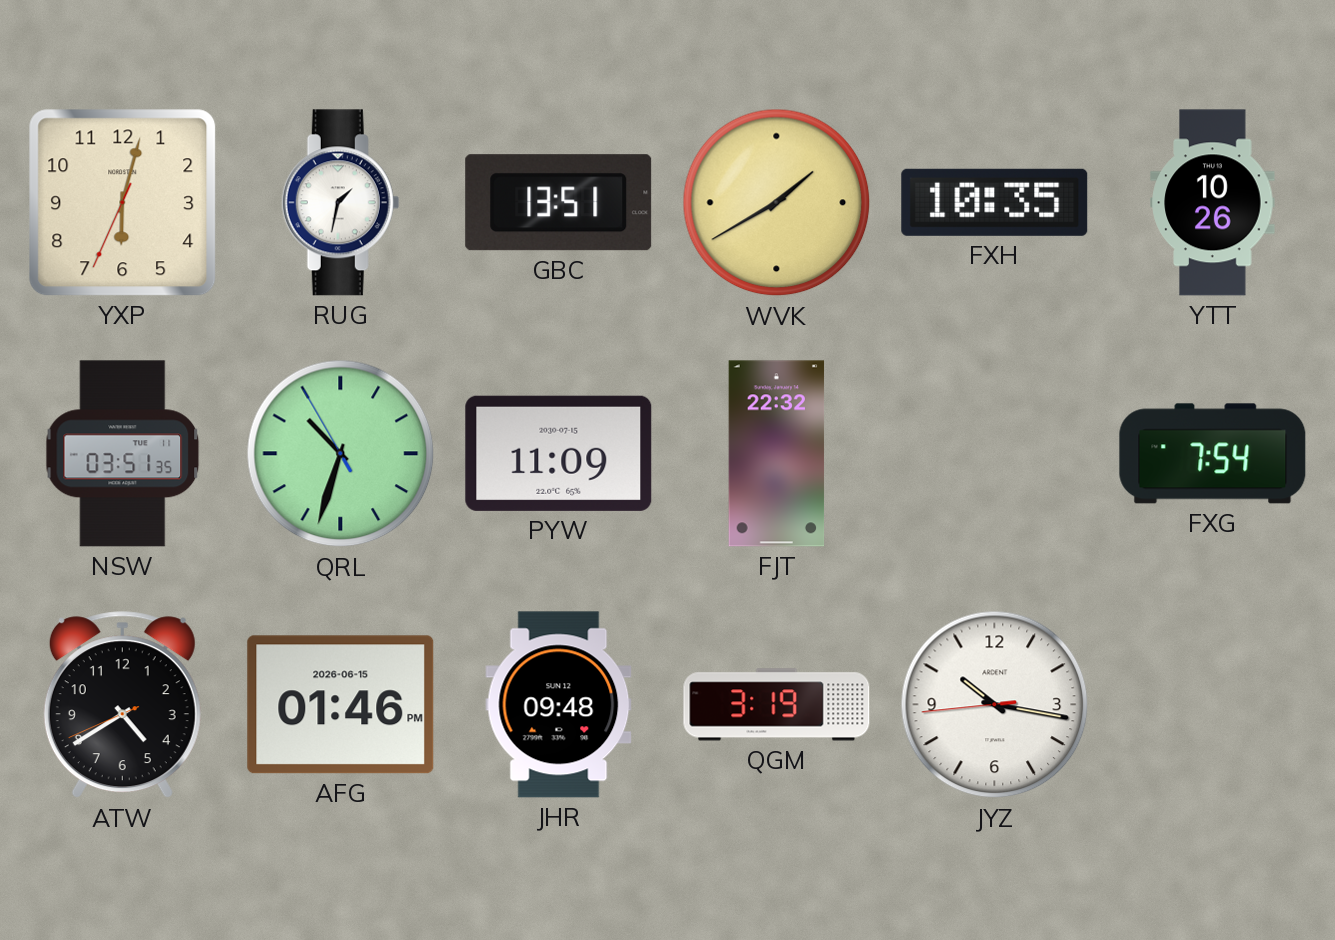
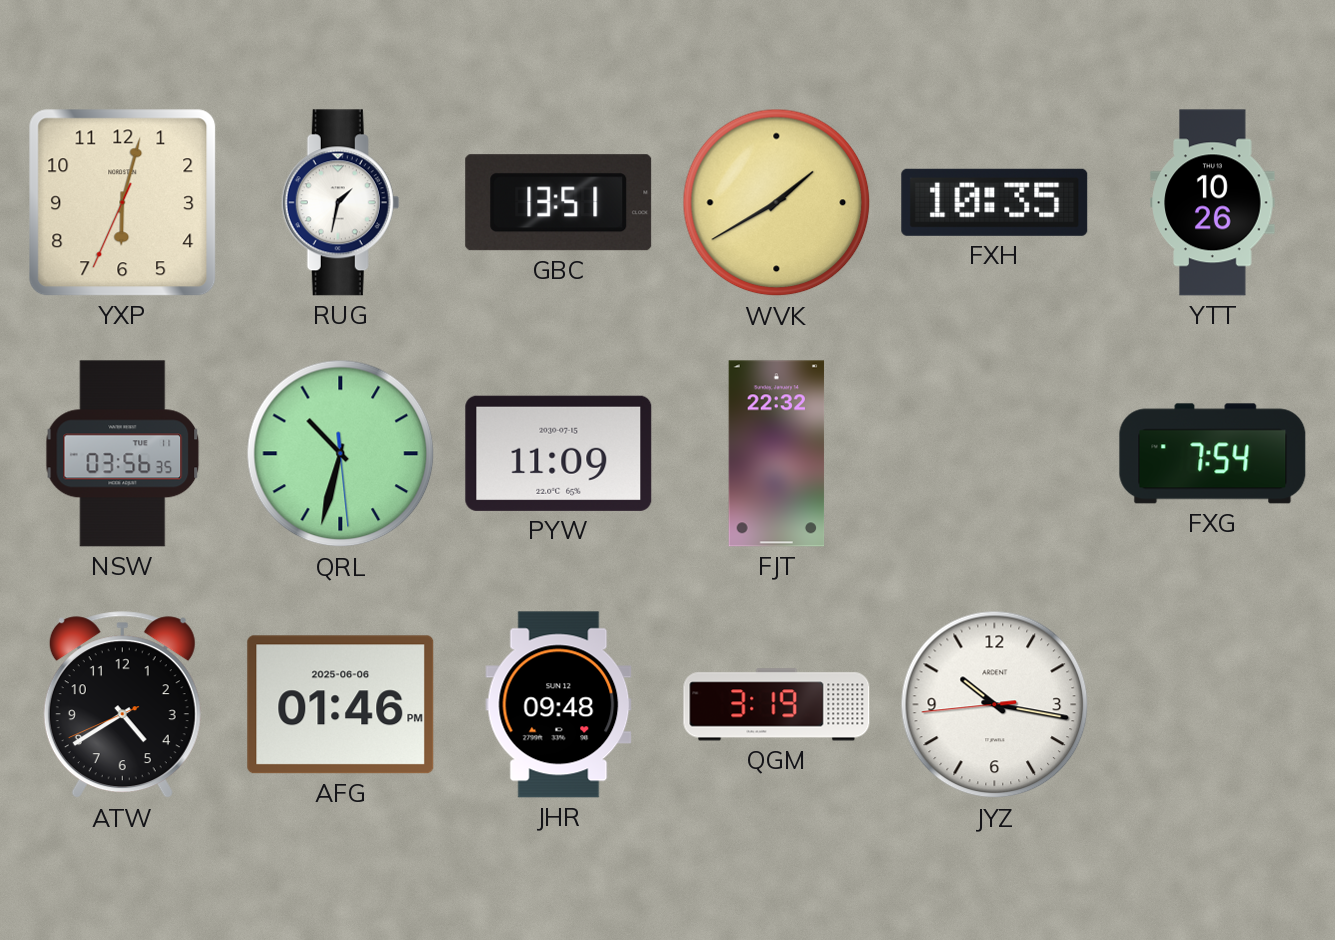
NSW: 03:51 -> 03:56 (123, 454)
QRL: 10:32:55 -> 10:32:29 (341, 454)
AFG date: 2026-06-15 -> 2025-06-06 (341, 705)
